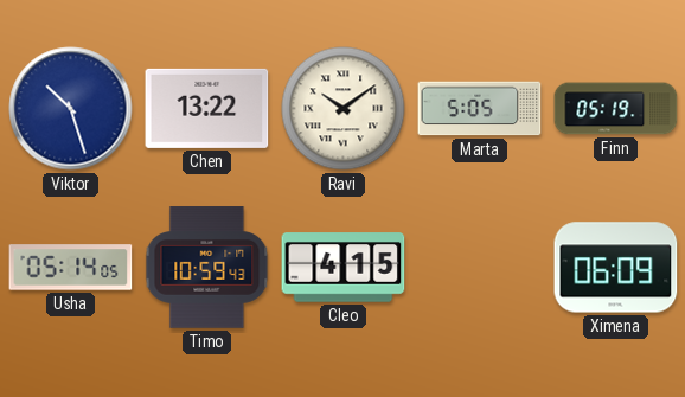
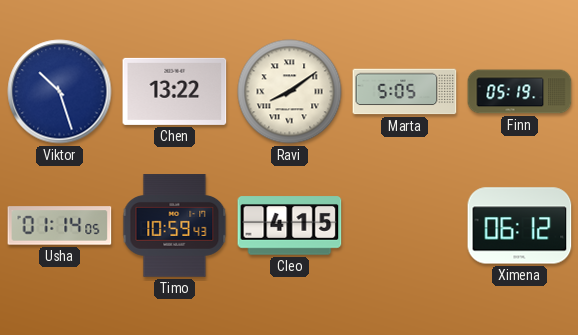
Ravi: 10:09 -> 8:09 (290, 92)
Usha: 05:14 -> 01:14 (60, 226)
Ximena: 06:09 -> 06:12 (520, 226)
